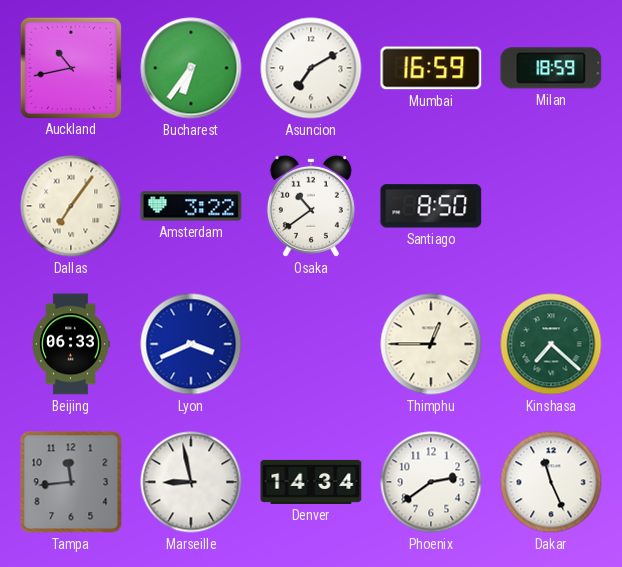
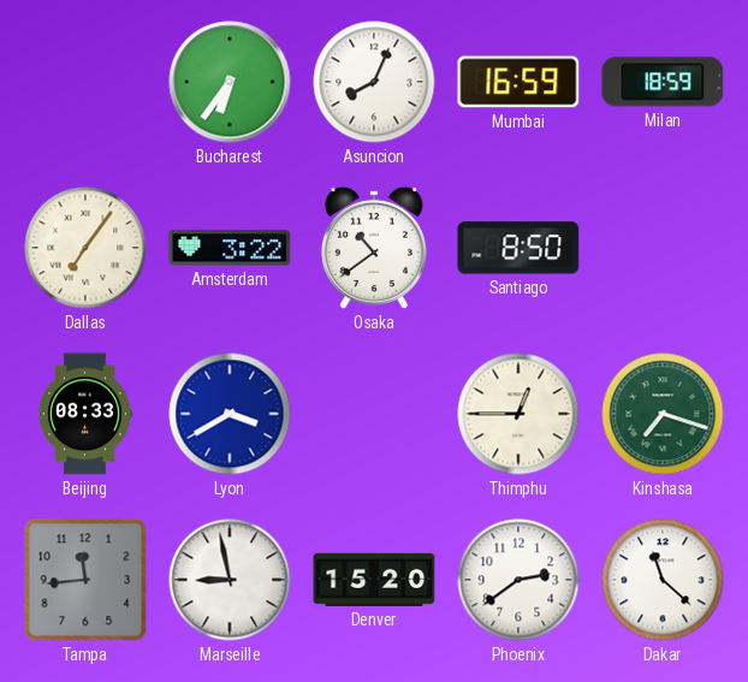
Auckland: 10:43 -> none (70, 67)
Asuncion: 7:10 -> 8:04 (374, 82)
Beijing: 06:33 -> 08:33 (85, 414)
Lyon: 3:41 -> 3:40 (230, 414)
Kinshasa: 7:22 -> 7:18 (663, 414)
Denver: 14:34 -> 15:20 (374, 580)
Dakar: 11:26 -> 11:22 (663, 580)
